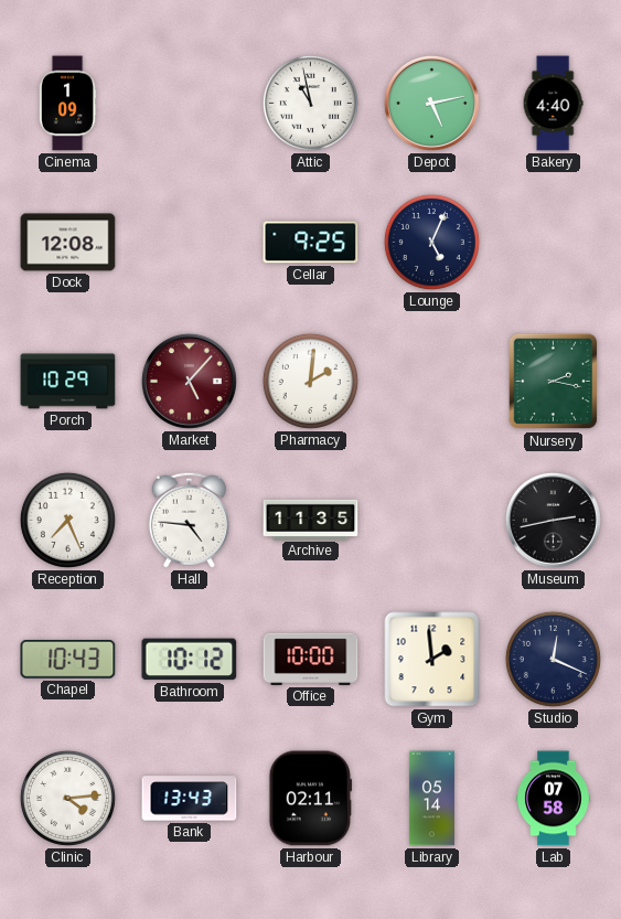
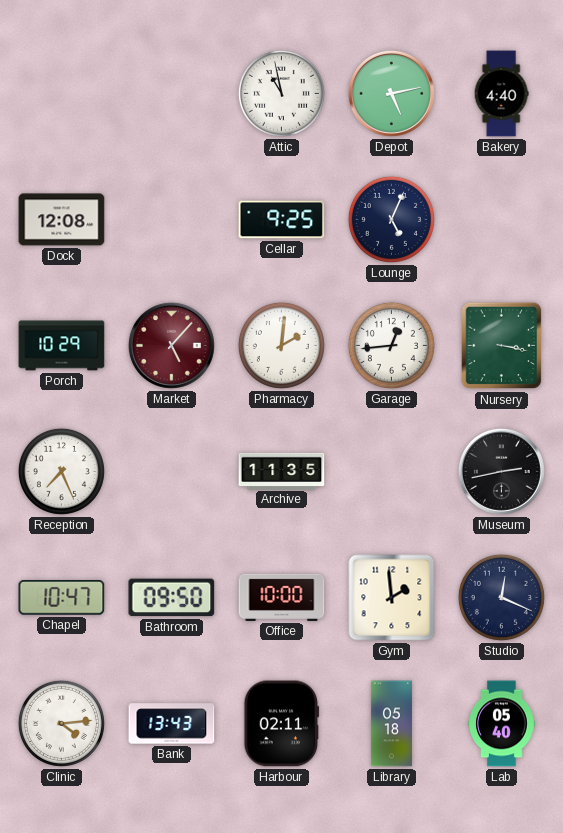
Cinema: 1:09 -> none (67, 104)
Garage: none -> 12:44 (391, 345)
Nursery: 2:17 -> 3:17 (502, 346)
Hall: 4:46 -> none (189, 520)
Chapel: 10:43 -> 10:47 (62, 598)
Bathroom: 10:12 -> 09:50 (172, 598)
Library: 05:14 -> 05:18 (391, 724)
Lab: 07:58 -> 05:40 (502, 724)
